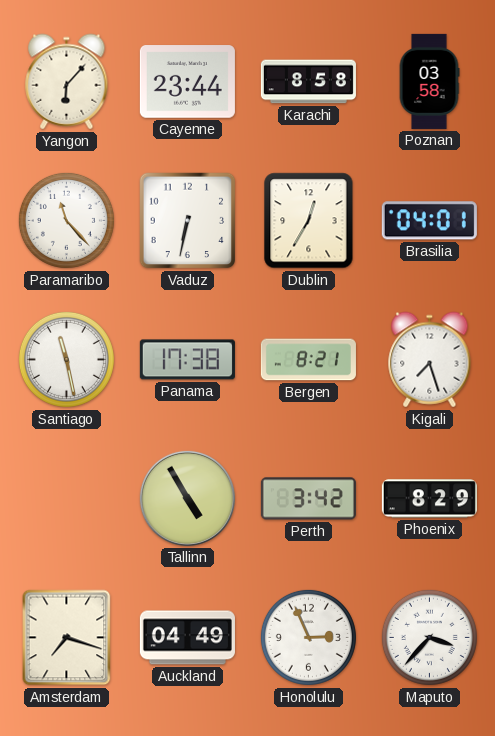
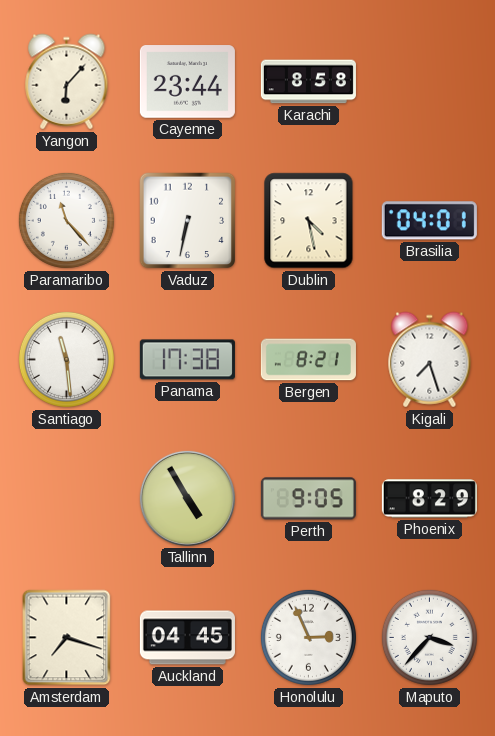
Poznan: 03:58 -> none (429, 81)
Dublin: 12:35 -> 4:28 (309, 221)
Santiago: 11:28 -> 11:29 (66, 359)
Perth: 3:42 -> 9:05 (308, 499)
Auckland: 04:49 -> 04:45 (187, 638)
